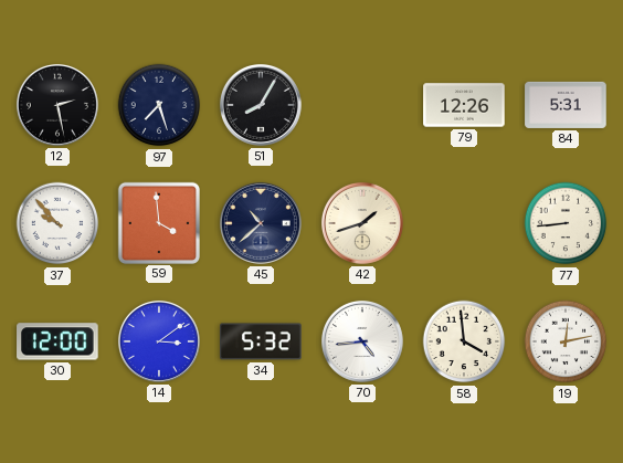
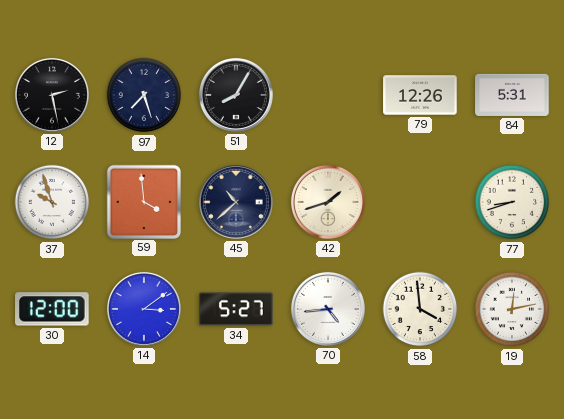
37: 9:53 -> 9:57 (52, 202)
77: 8:44 -> 8:42 (512, 202)
34: 5:32 -> 5:27 (236, 309)
